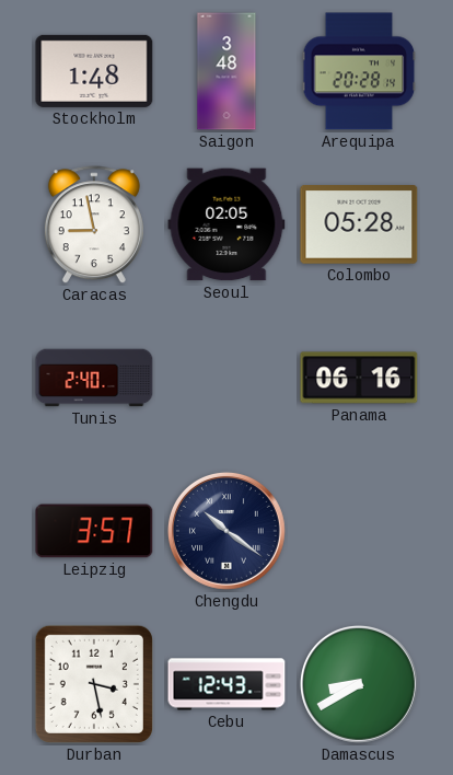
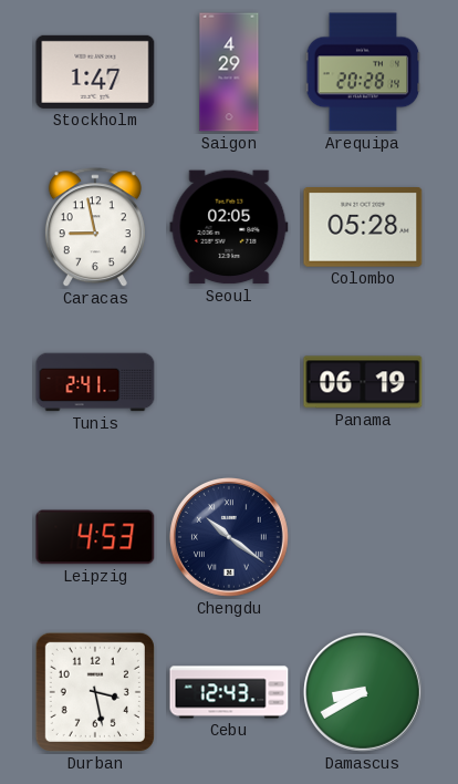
Stockholm: 1:48 -> 1:47 (95, 72)
Saigon: 3:48 -> 4:29 (229, 72)
Tunis: 2:40 -> 2:41 (95, 382)
Panama: 06:16 -> 06:19 (363, 382)
Leipzig: 3:57 -> 4:53 (95, 537)
